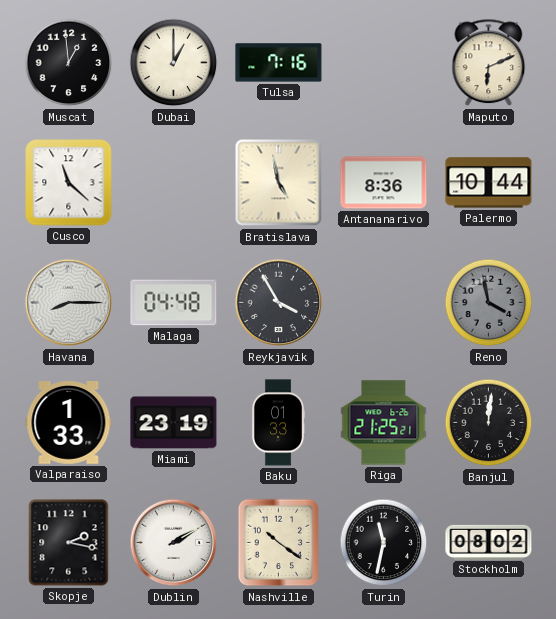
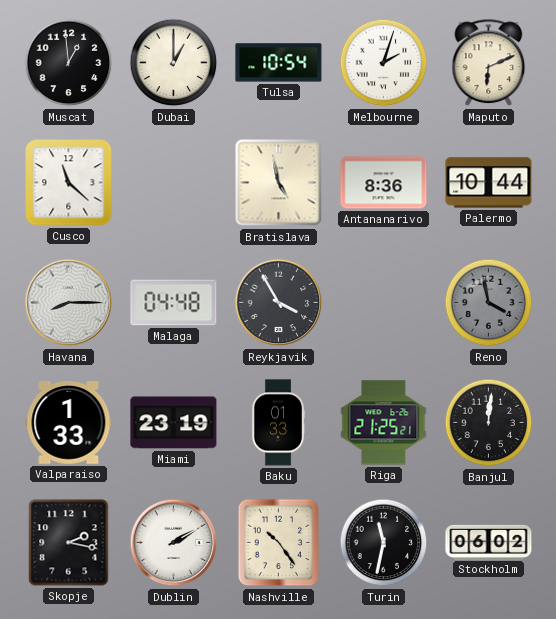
Tulsa: 7:16 -> 10:54 (279, 63)
Melbourne: none -> 2:03 (384, 63)
Nashville: 10:21 -> 10:24 (279, 543)
Stockholm: 08:02 -> 06:02 (489, 542)
